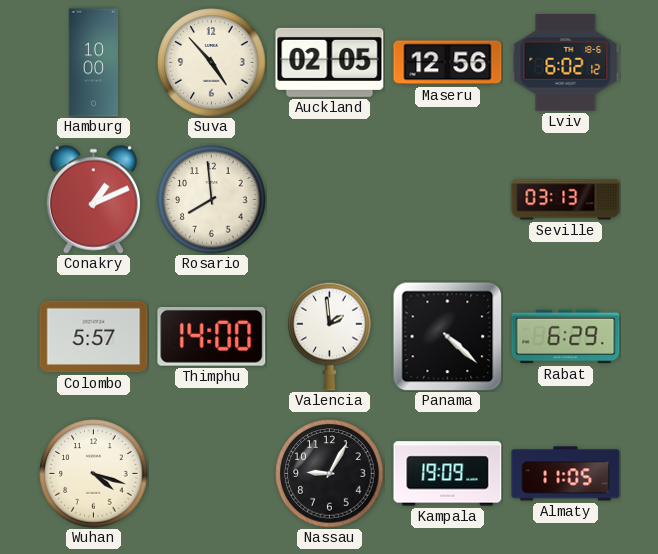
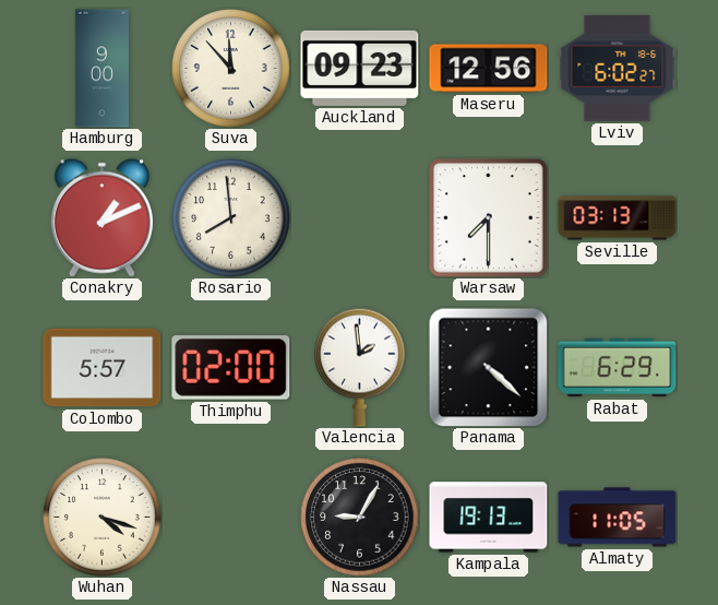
Hamburg: 10:00 -> 9:00 (101, 69)
Suva: 4:53 -> 11:53 (231, 69)
Auckland: 02:05 -> 09:23 (360, 68)
Lviv: 6:02:12 -> 6:02:27 (618, 69)
Warsaw: none -> 7:30 (489, 218)
Thimphu: 14:00 -> 02:00 (231, 368)
Kampala: 19:09 -> 19:13 (489, 518)
